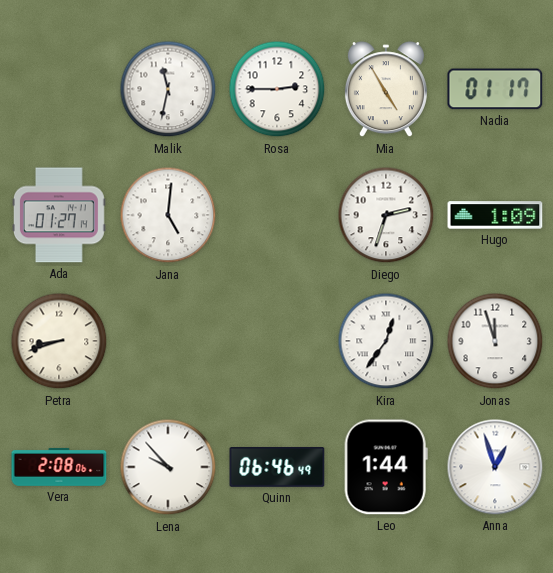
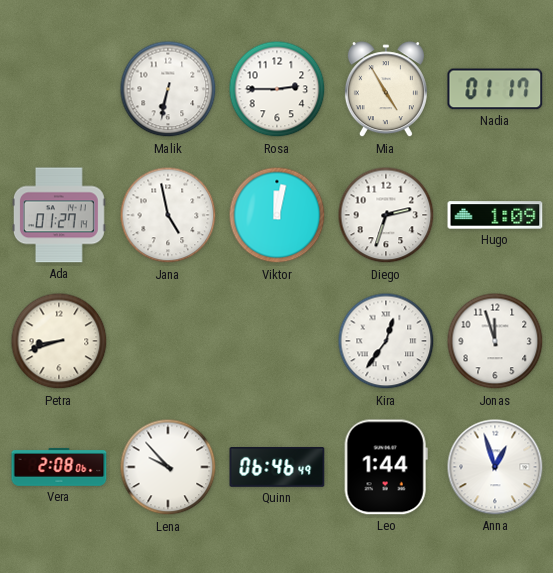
Malik: 11:32 -> 6:32 (168, 89)
Jana: 5:01 -> 4:58 (168, 215)
Viktor: none -> 12:02 (277, 215)
